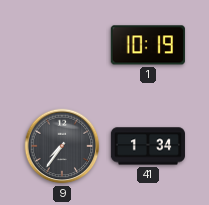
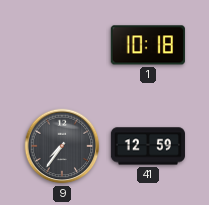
1: 10:19 -> 10:18 (148, 45)
41: 1:34 -> 12:59 (148, 146)
